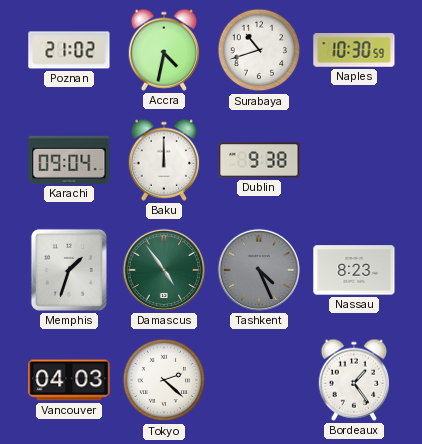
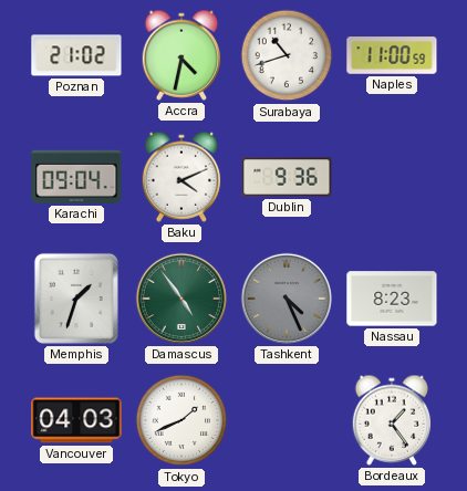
Naples: 10:30 -> 11:00 (392, 55)
Baku: 12:00 -> 4:11 (181, 177)
Dublin: 9:38 -> 9:36 (287, 177)
Tokyo: 2:22 -> 1:41 (181, 420)
